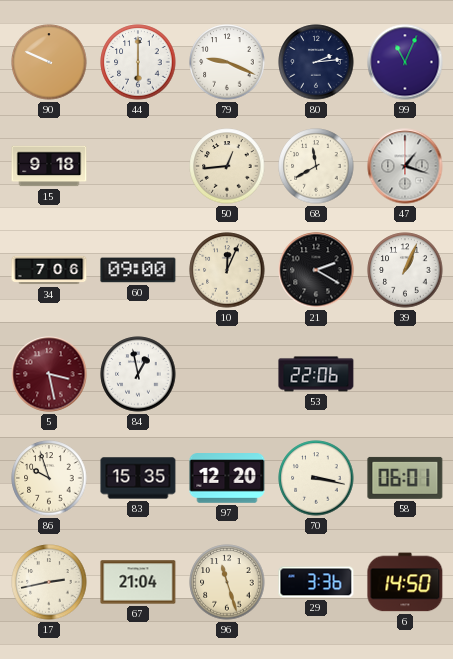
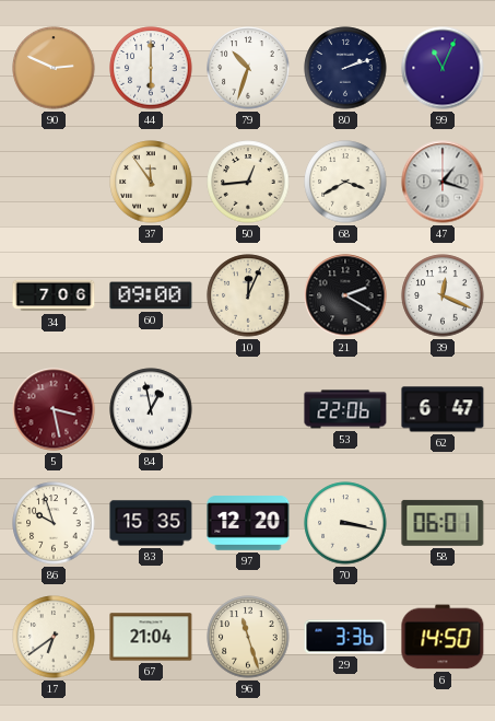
90: 9:49 -> 2:49 (54, 68)
79: 9:19 -> 10:33 (248, 68)
80: 2:14 -> 2:12 (345, 68)
15: 9:18 -> none (49, 166)
37: none -> 11:54 (151, 182)
68: 11:40 -> 3:40 (345, 182)
39: 1:04 -> 12:19 (443, 295)
62: none -> 6:47 (443, 409)
17: 2:43 -> 6:39 (54, 637)
